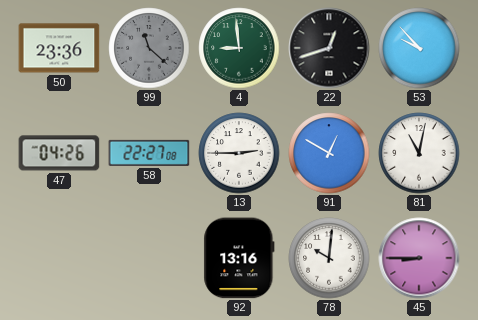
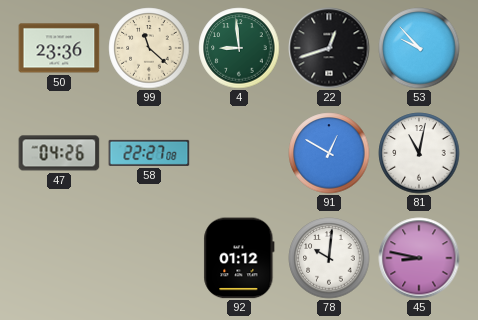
99 dial: grey -> cream (149, 48)
13: 2:45 -> none (239, 153)
92: 13:16 -> 01:12 (239, 258)
45: 8:45 -> 8:47 (419, 258)
